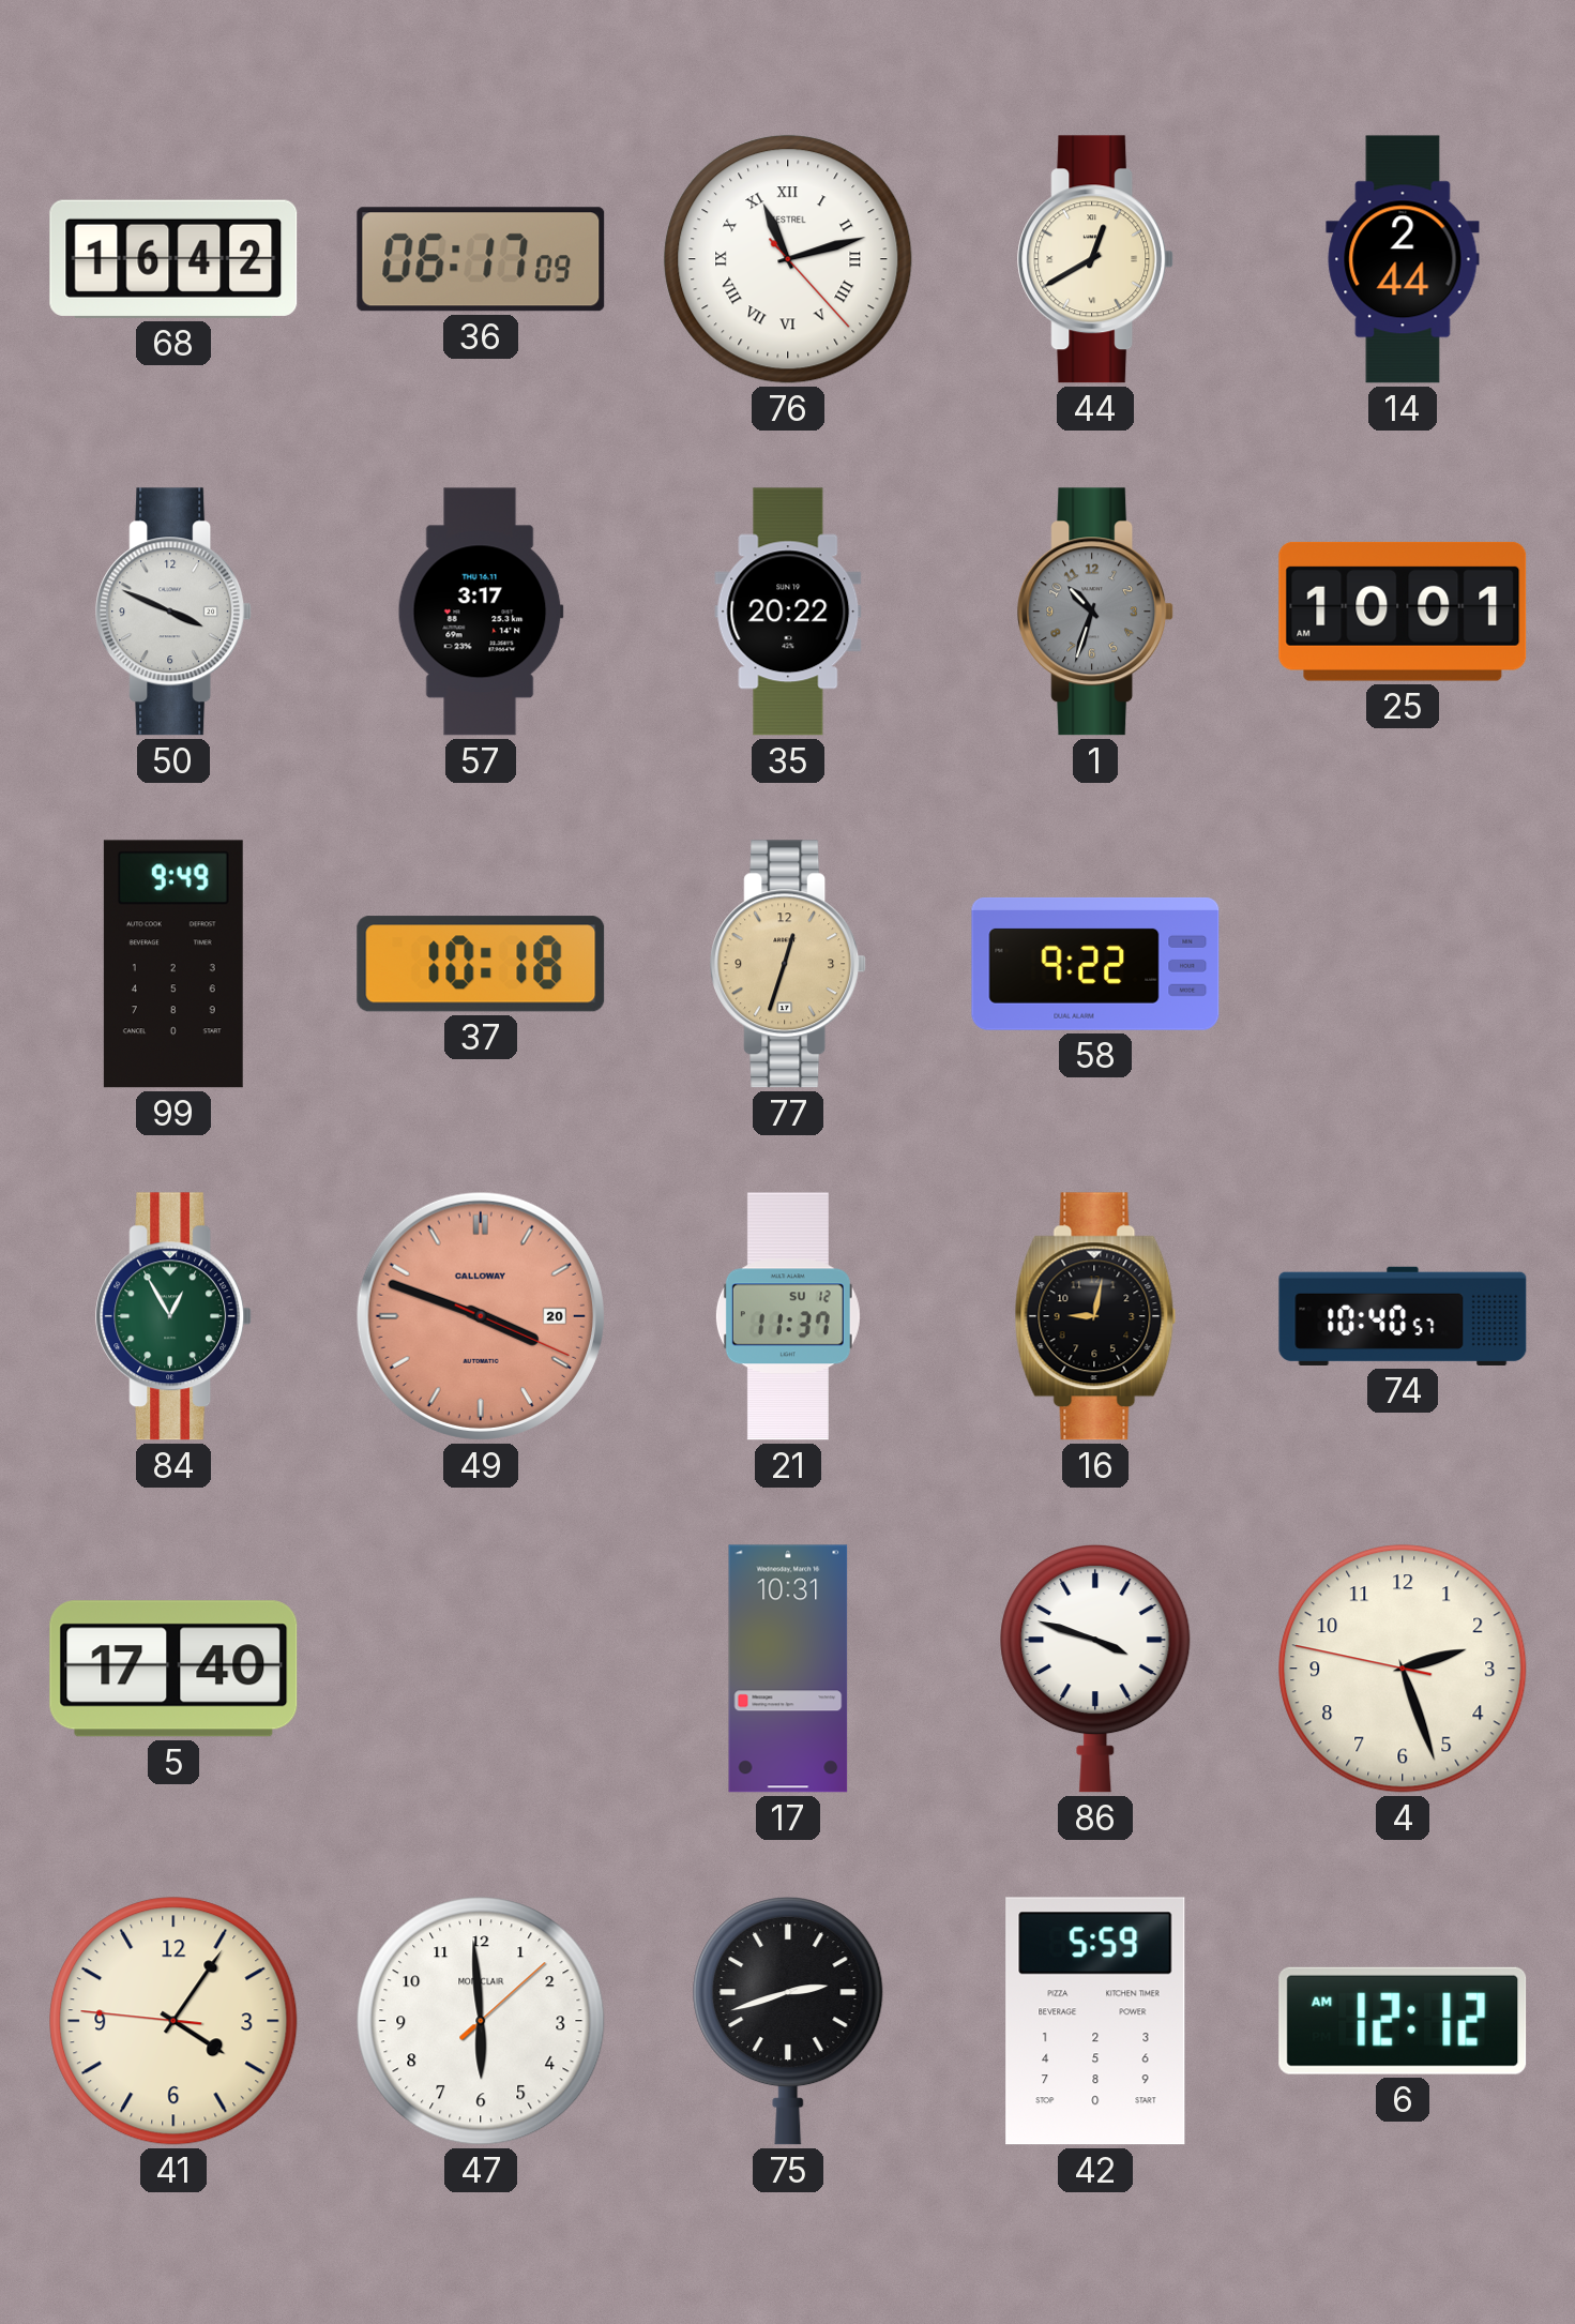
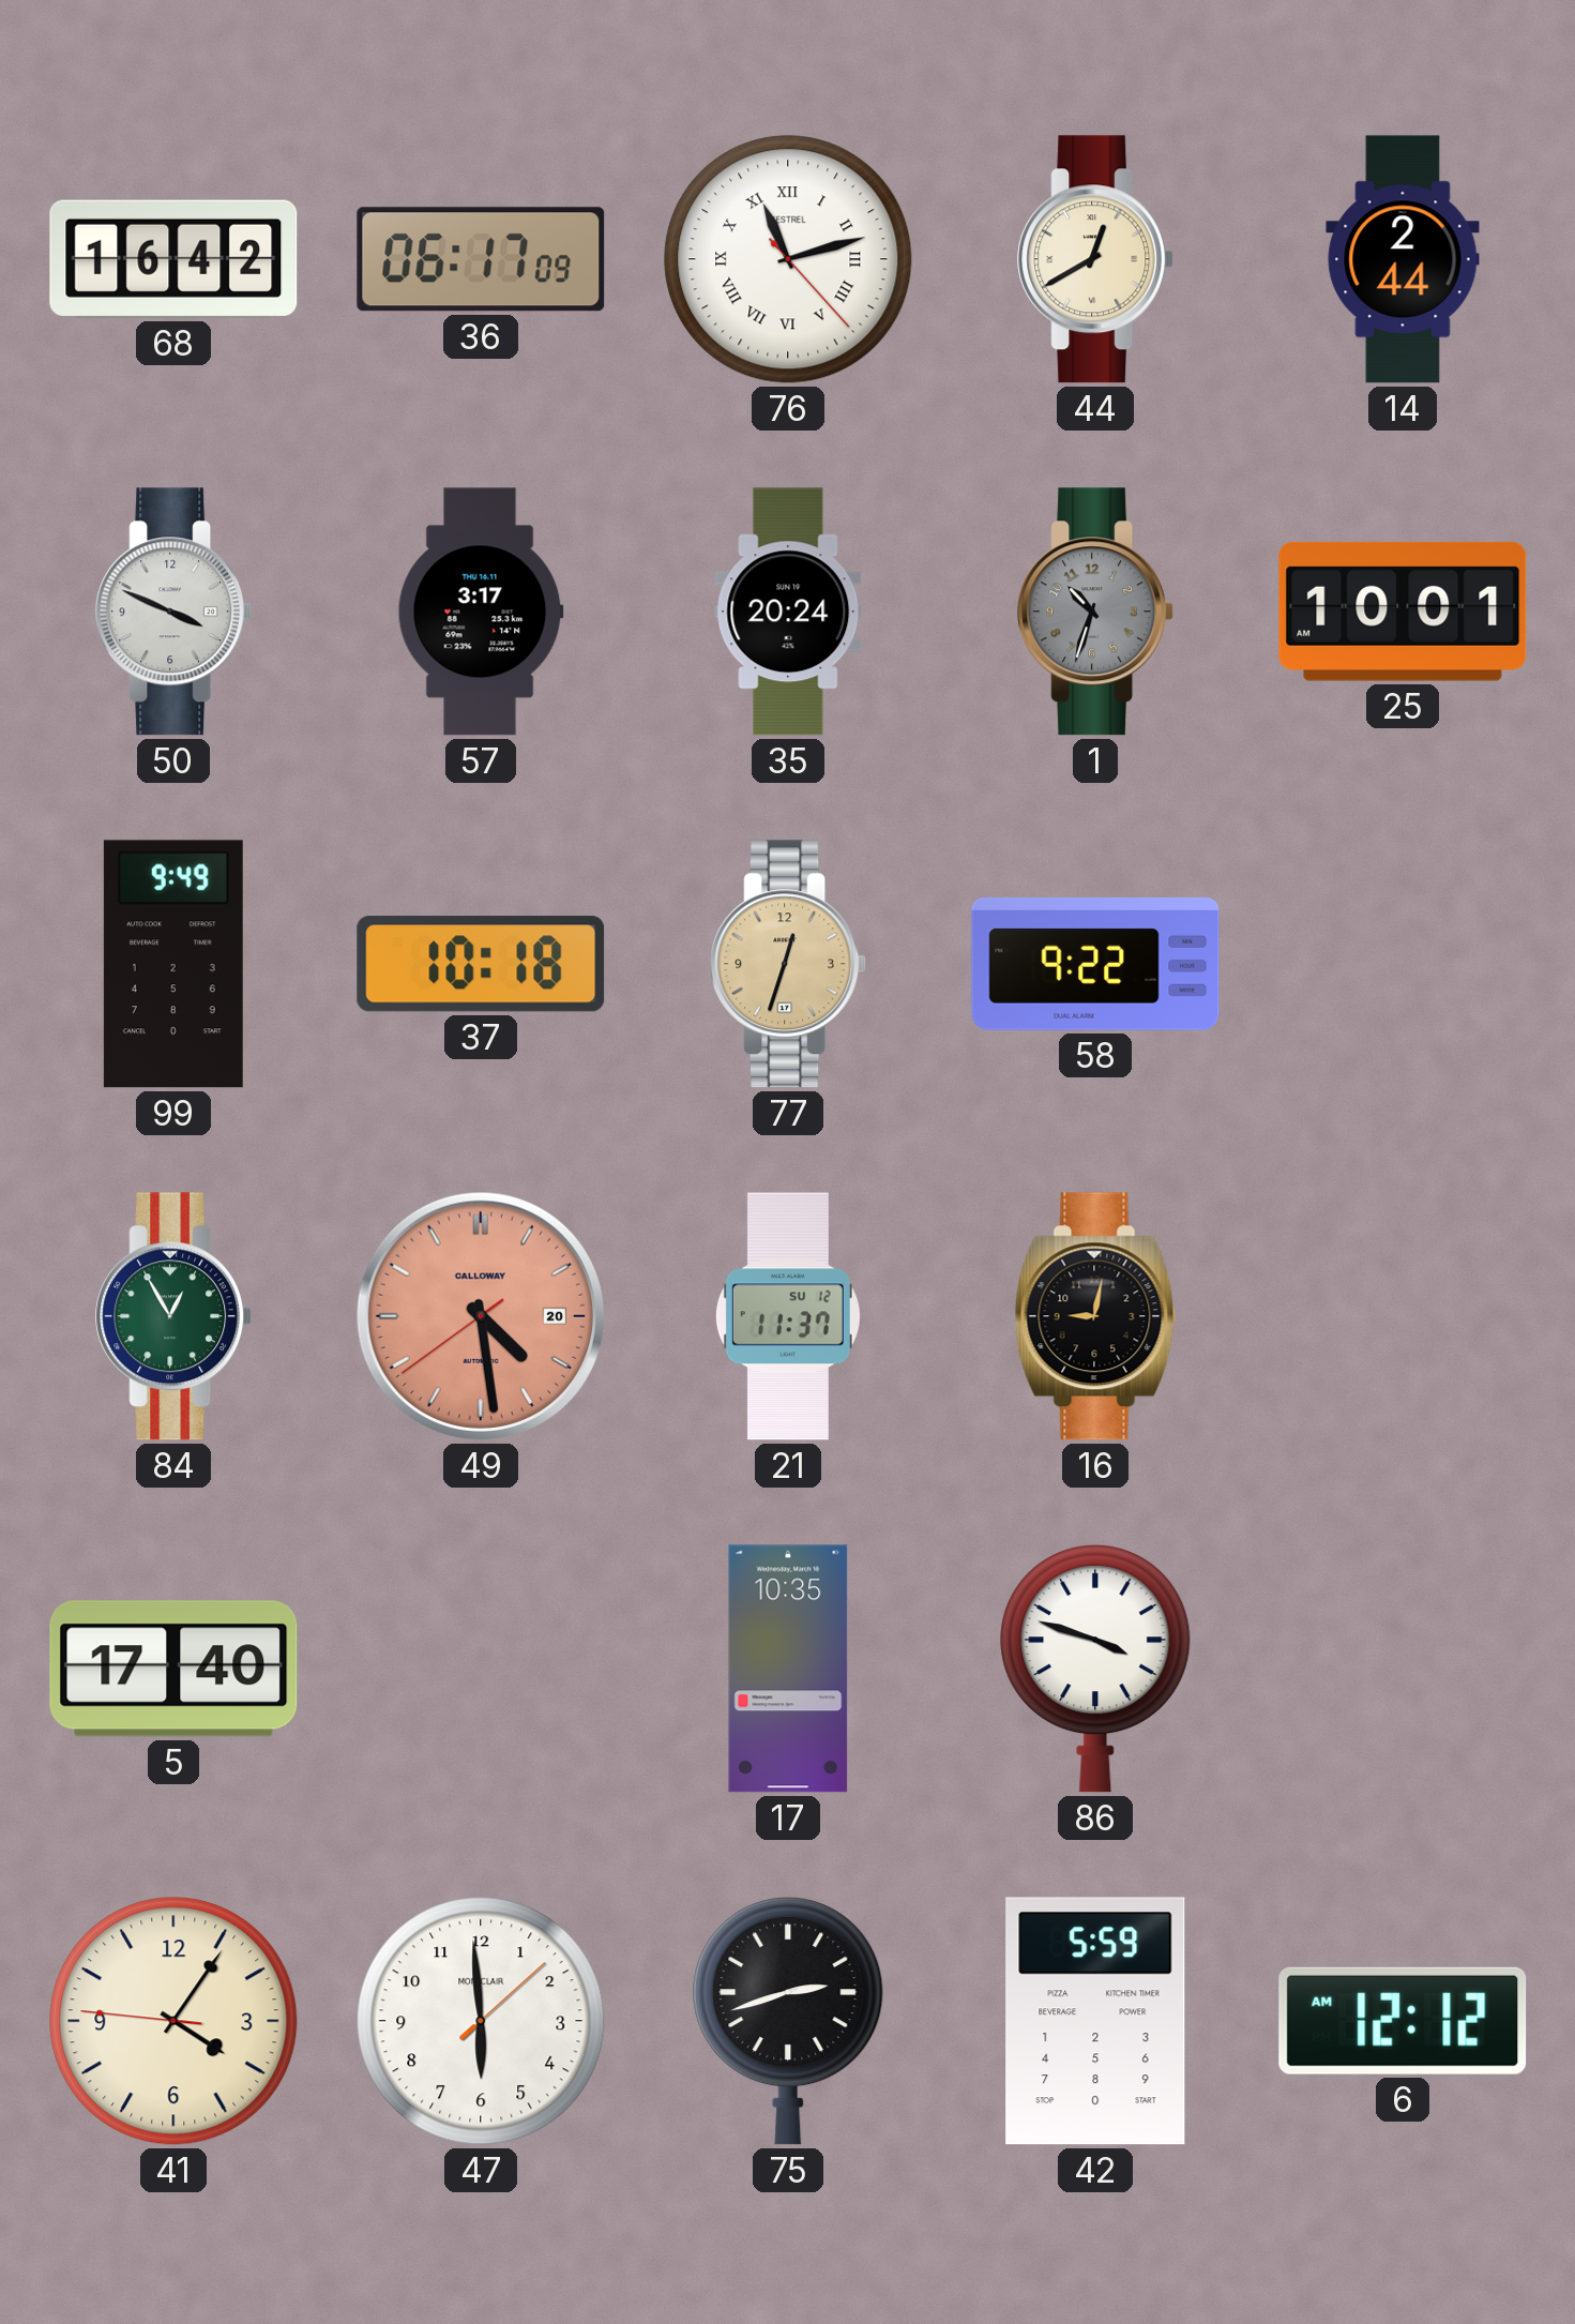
35: 20:22 -> 20:24 (788, 612)
49: 3:48 -> 4:28 (481, 1316)
74: 10:40 -> none (1403, 1316)
17: 10:31 -> 10:35 (788, 1669)
4: 2:26 -> none (1403, 1669)
